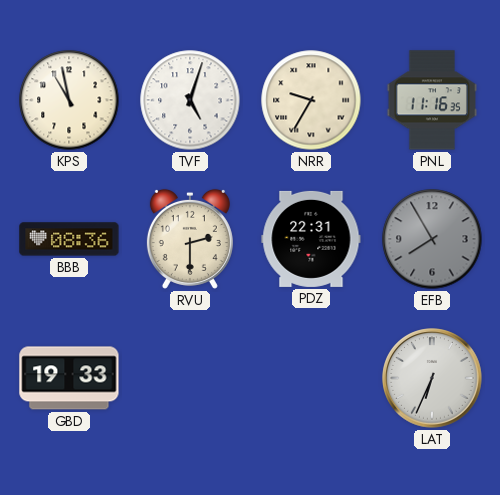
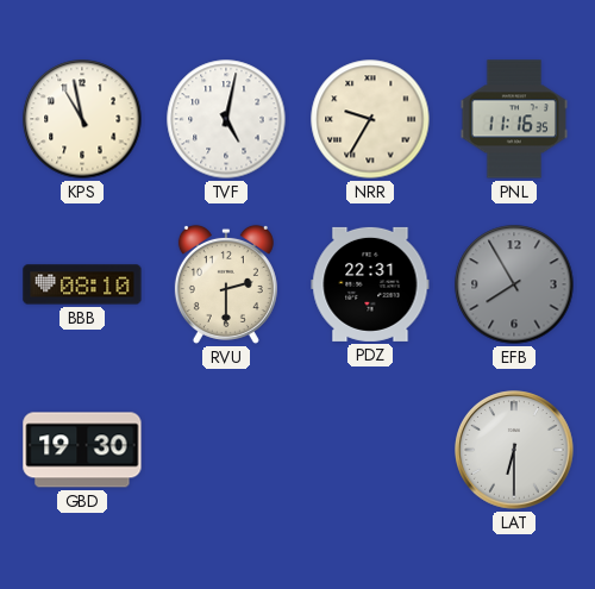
TVF: 5:03 -> 5:02 (226, 119)
BBB: 08:36 -> 08:10 (82, 284)
GBD: 19:33 -> 19:30 (82, 450)
LAT: 6:34 -> 6:30 (514, 450)
